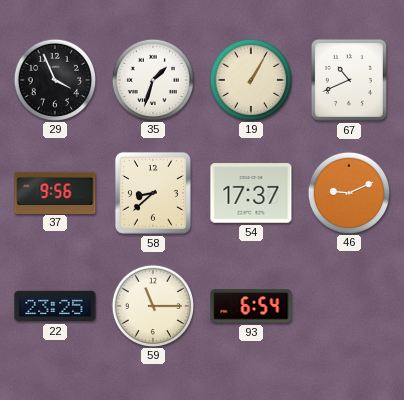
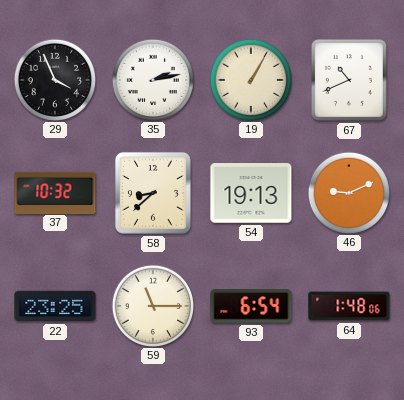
35: 1:33 -> 2:13 (152, 79)
37: 9:56 -> 10:32 (55, 192)
54: 17:37 -> 19:13 (251, 193)
64: none -> 1:48 (349, 306)
